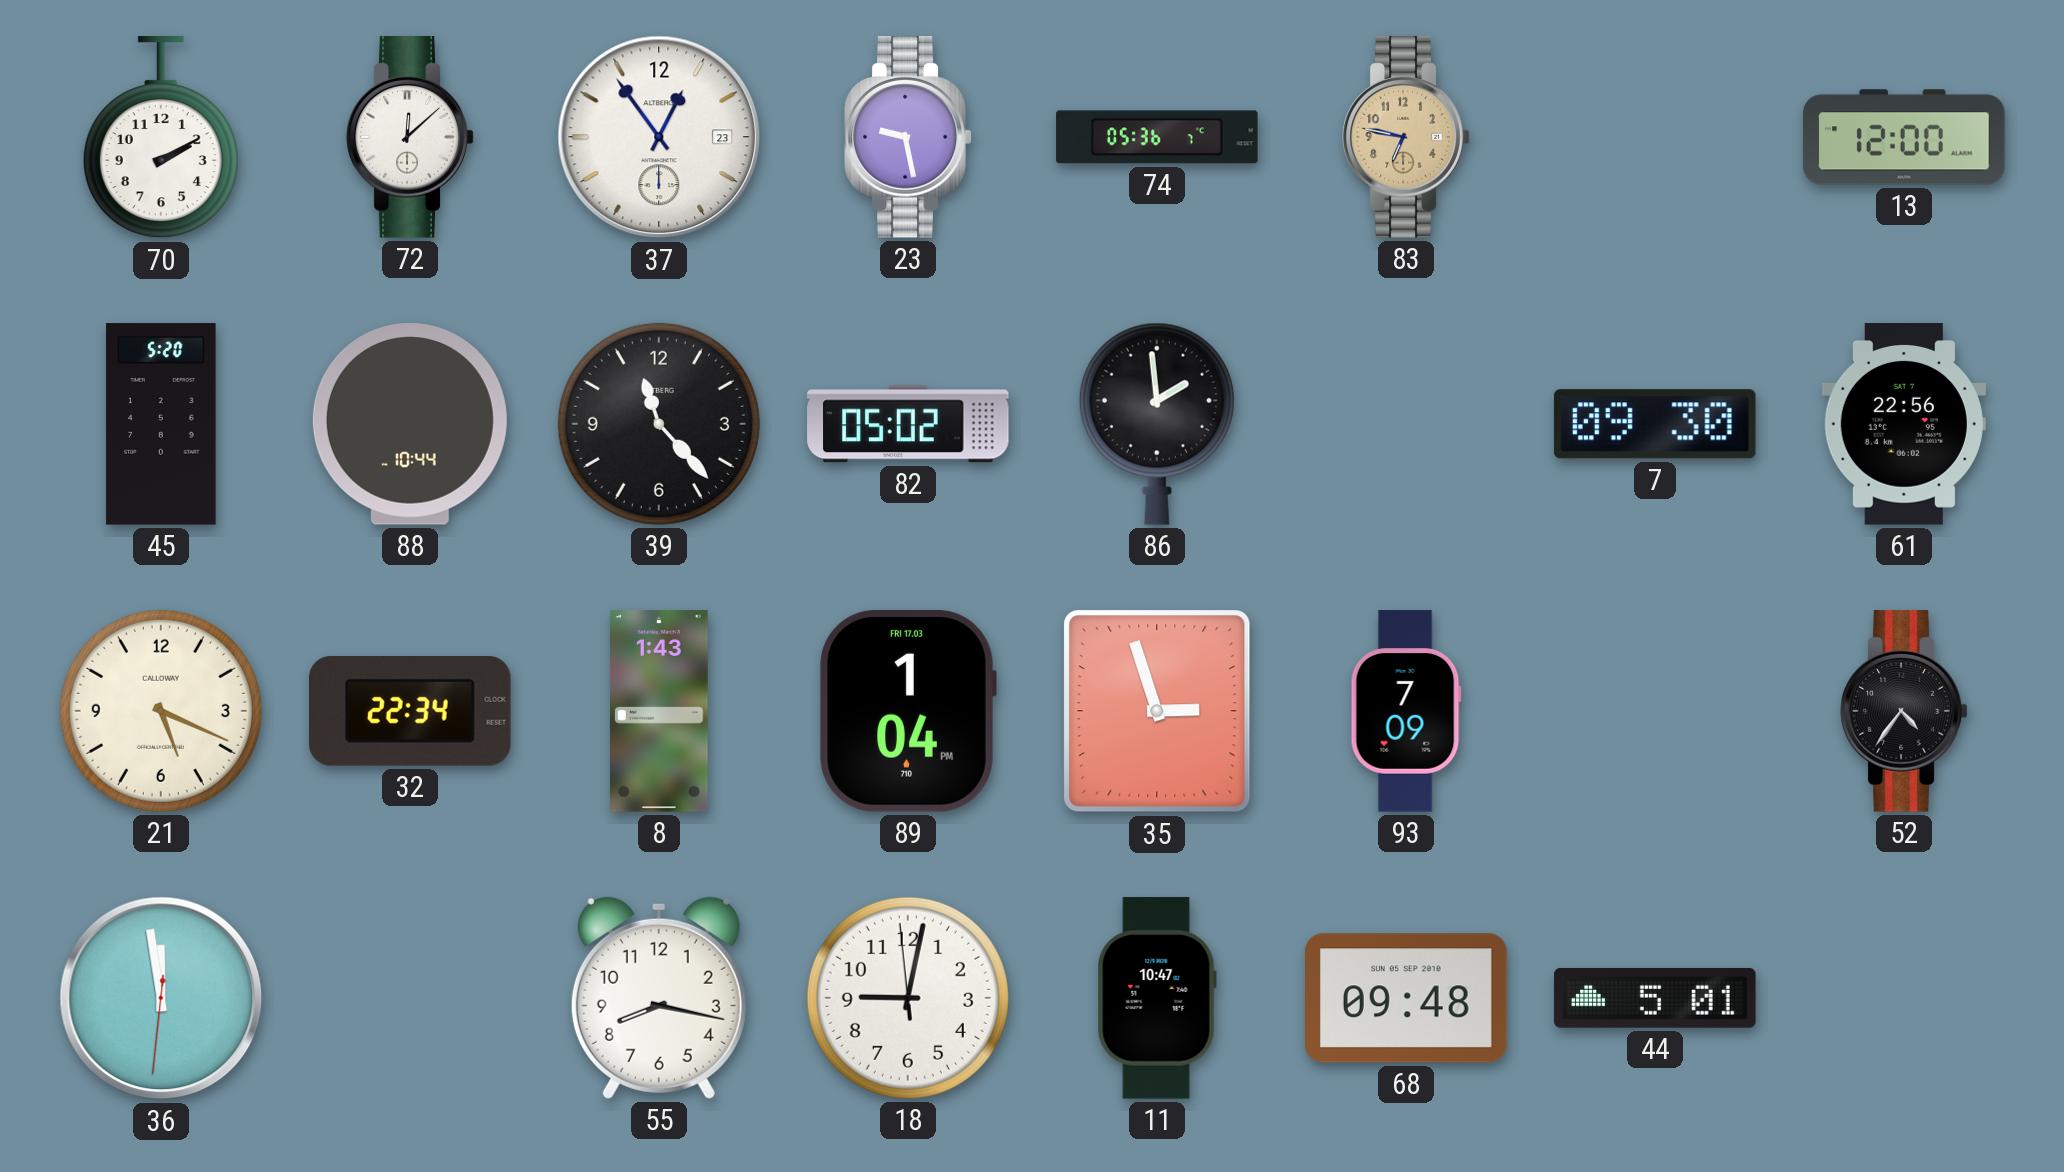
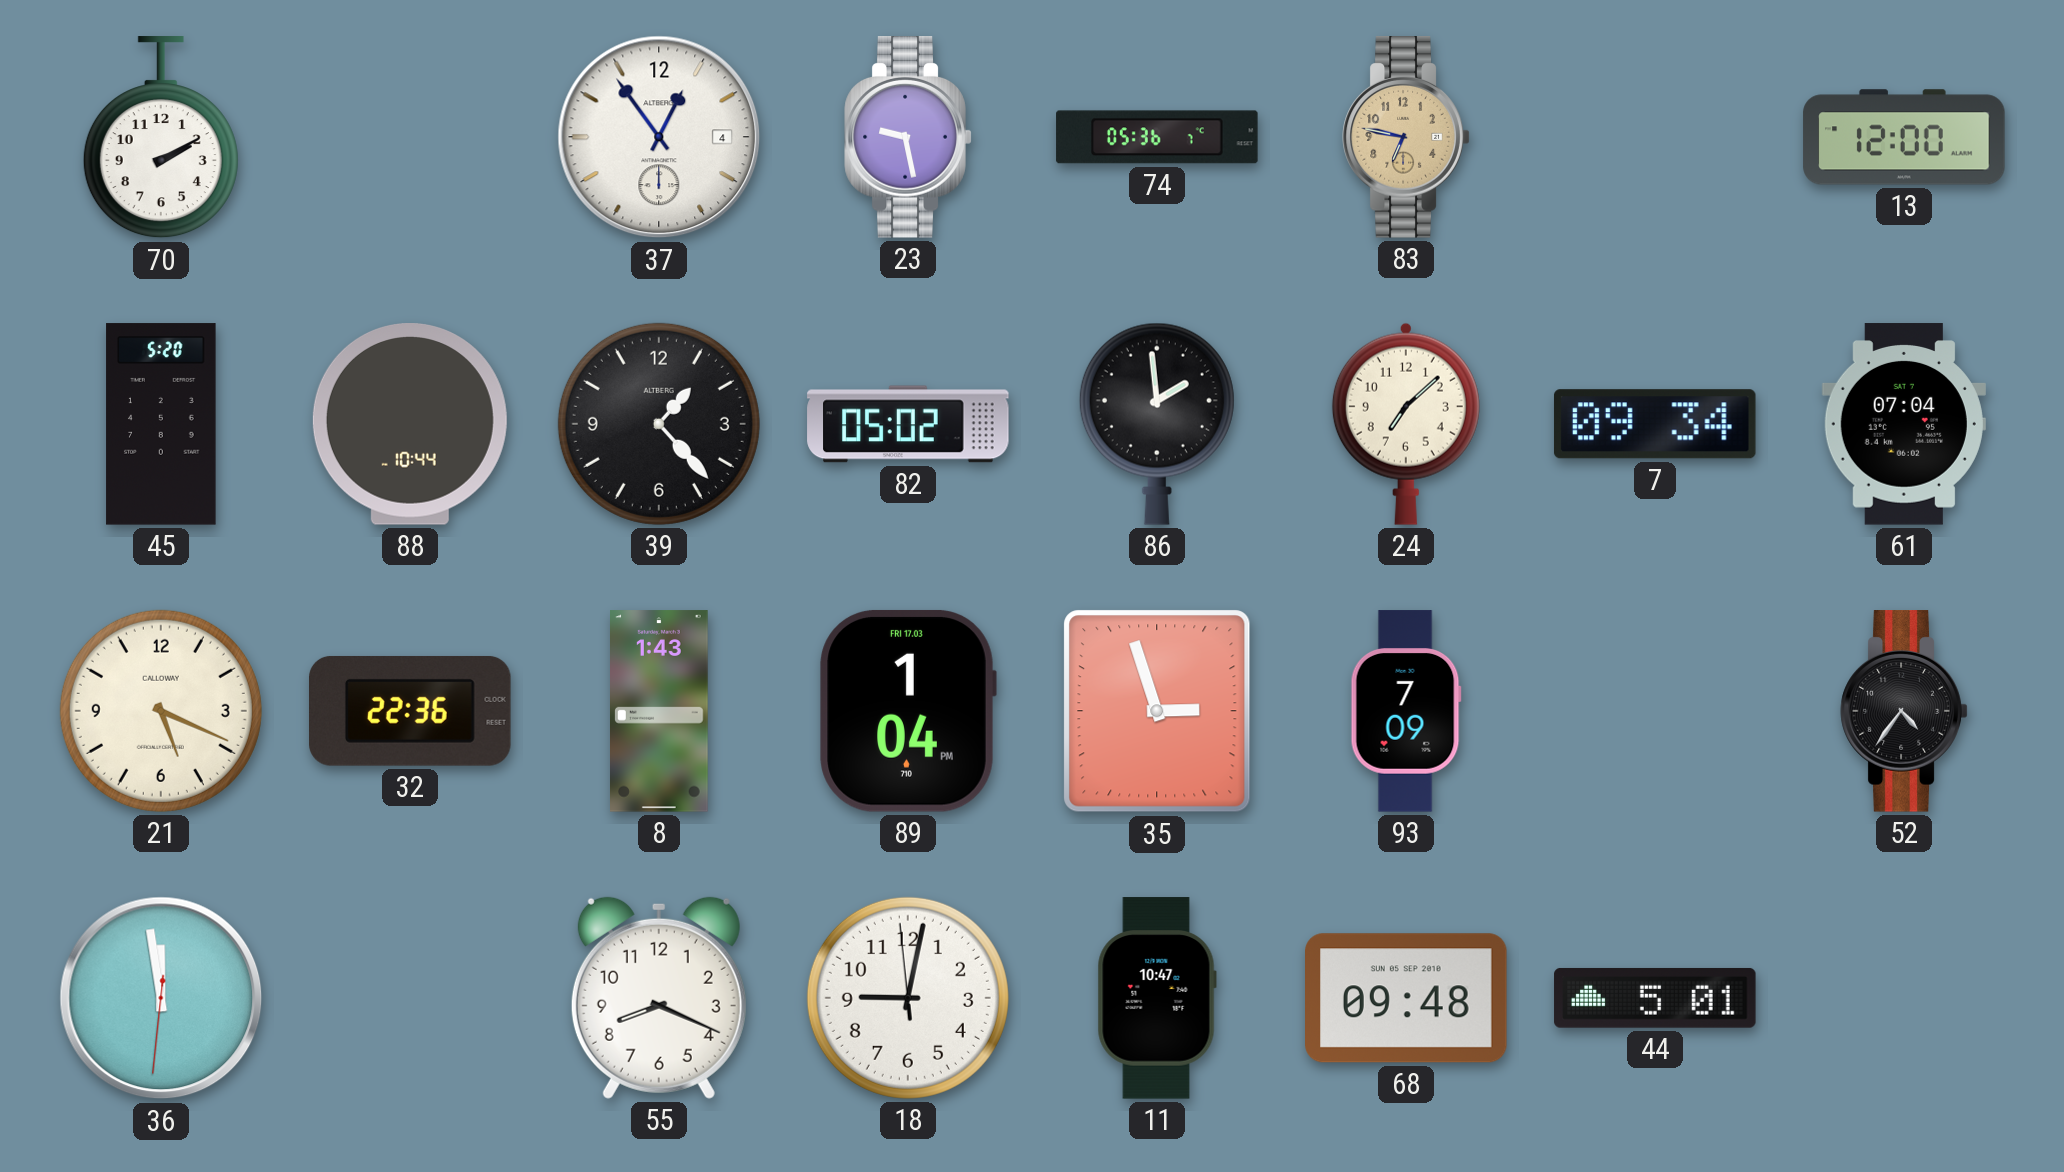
72: 12:08 -> none (410, 137)
37 date: 23 -> 4 (659, 137)
39: 11:23 -> 1:23 (659, 424)
24: none -> 7:08 (1406, 424)
7: 09:30 -> 09:34 (1655, 424)
61: 22:56 -> 07:04 (1904, 424)
32: 22:34 -> 22:36 (411, 711)
55: 8:17 -> 8:19 (659, 998)
